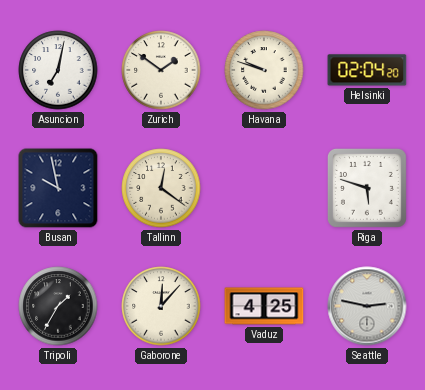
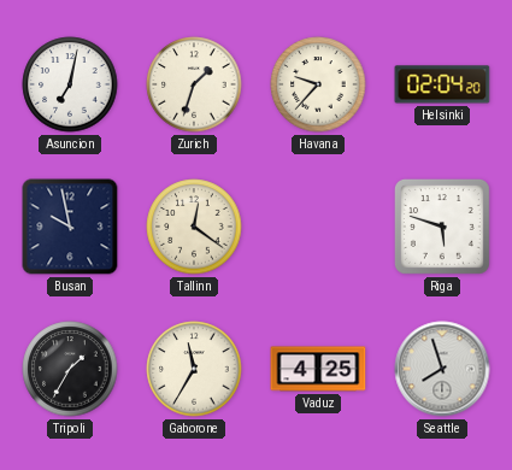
Zurich: 1:51 -> 1:33 (194, 84)
Havana: 9:48 -> 9:37 (318, 84)
Gaborone: 12:07 -> 11:35 (194, 369)
Seattle: 2:47 -> 7:57 (442, 369)
